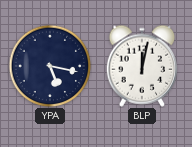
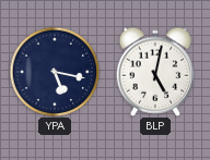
BLP: 12:02 -> 5:02 (155, 72)
